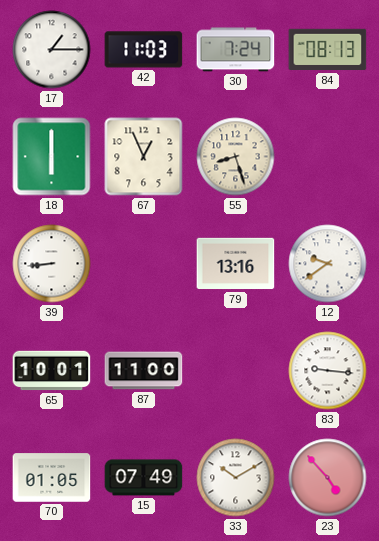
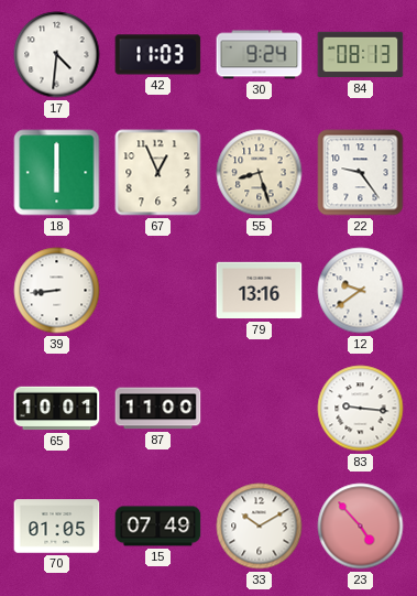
17: 1:15 -> 4:31 (57, 55)
30: 7:24 -> 9:24 (260, 55)
22: none -> 9:24 (361, 173)
